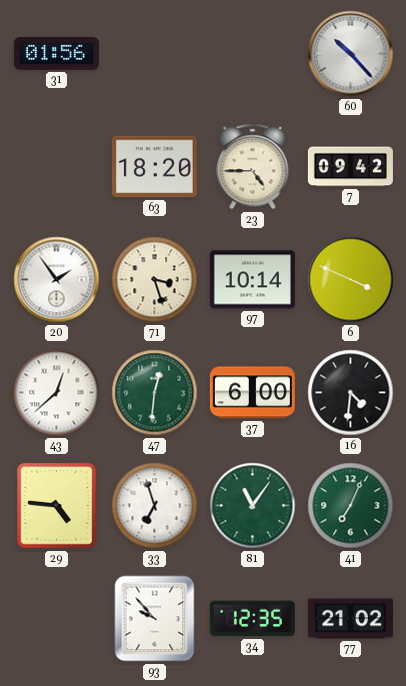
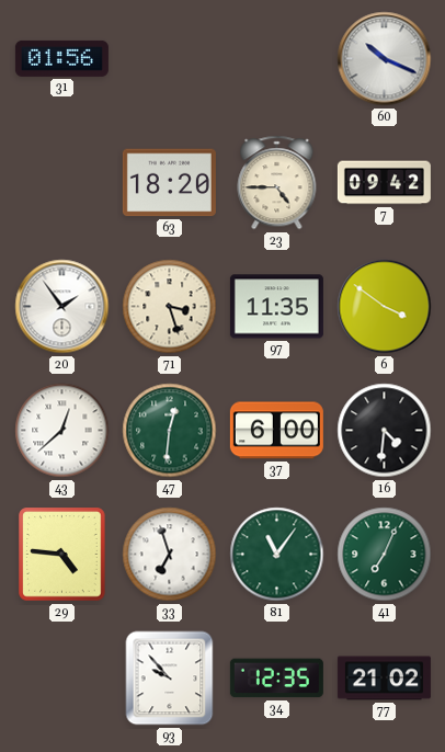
60: 10:23 -> 10:19 (385, 59)
97: 10:14 -> 11:35 (276, 307)
6: 3:49 -> 3:51 (385, 307)
